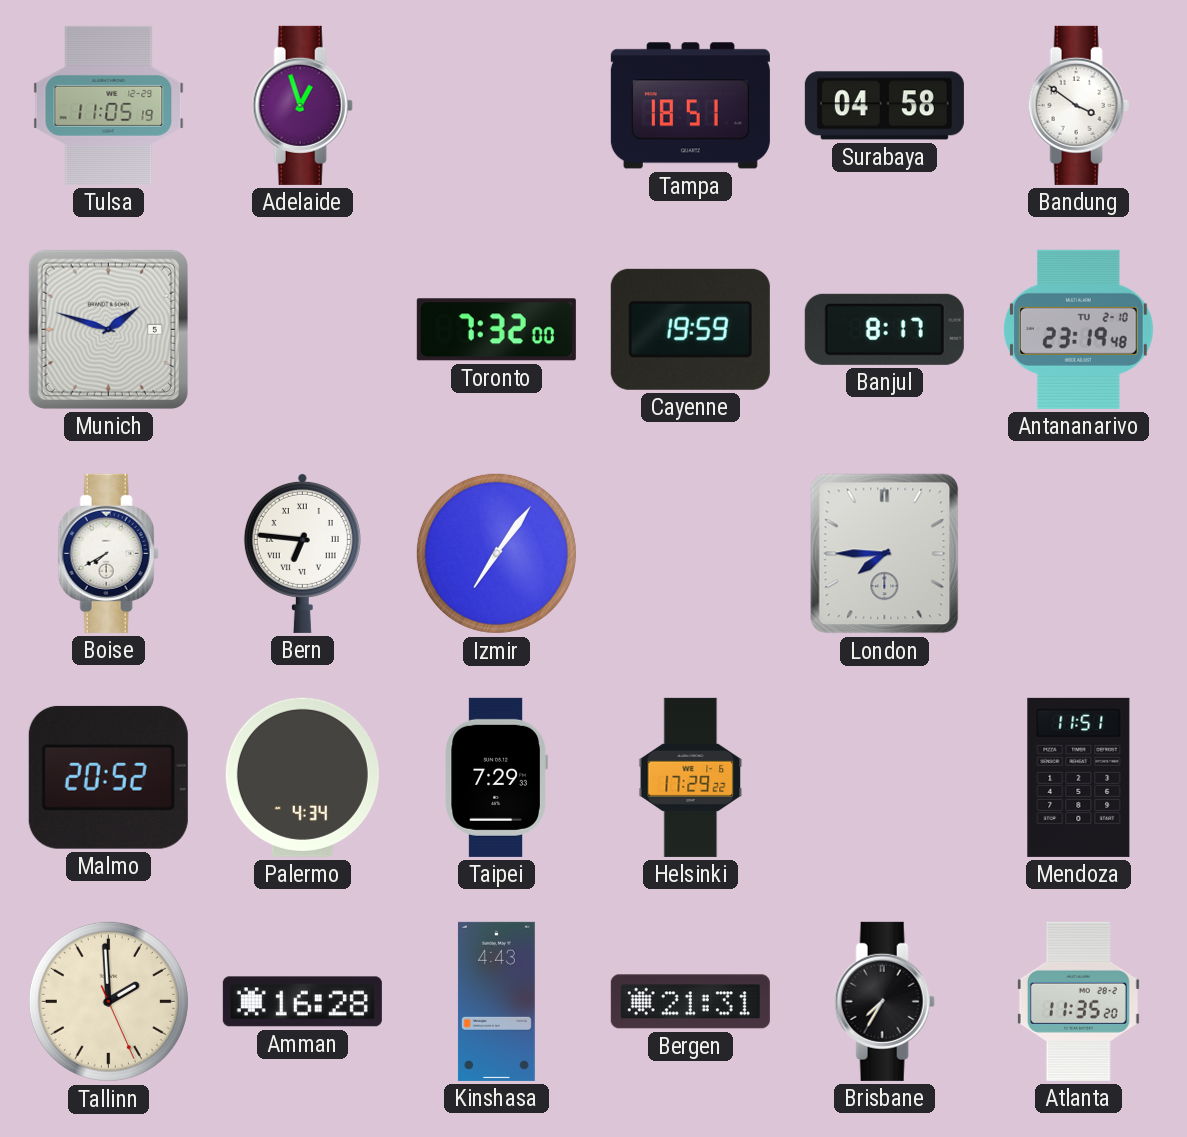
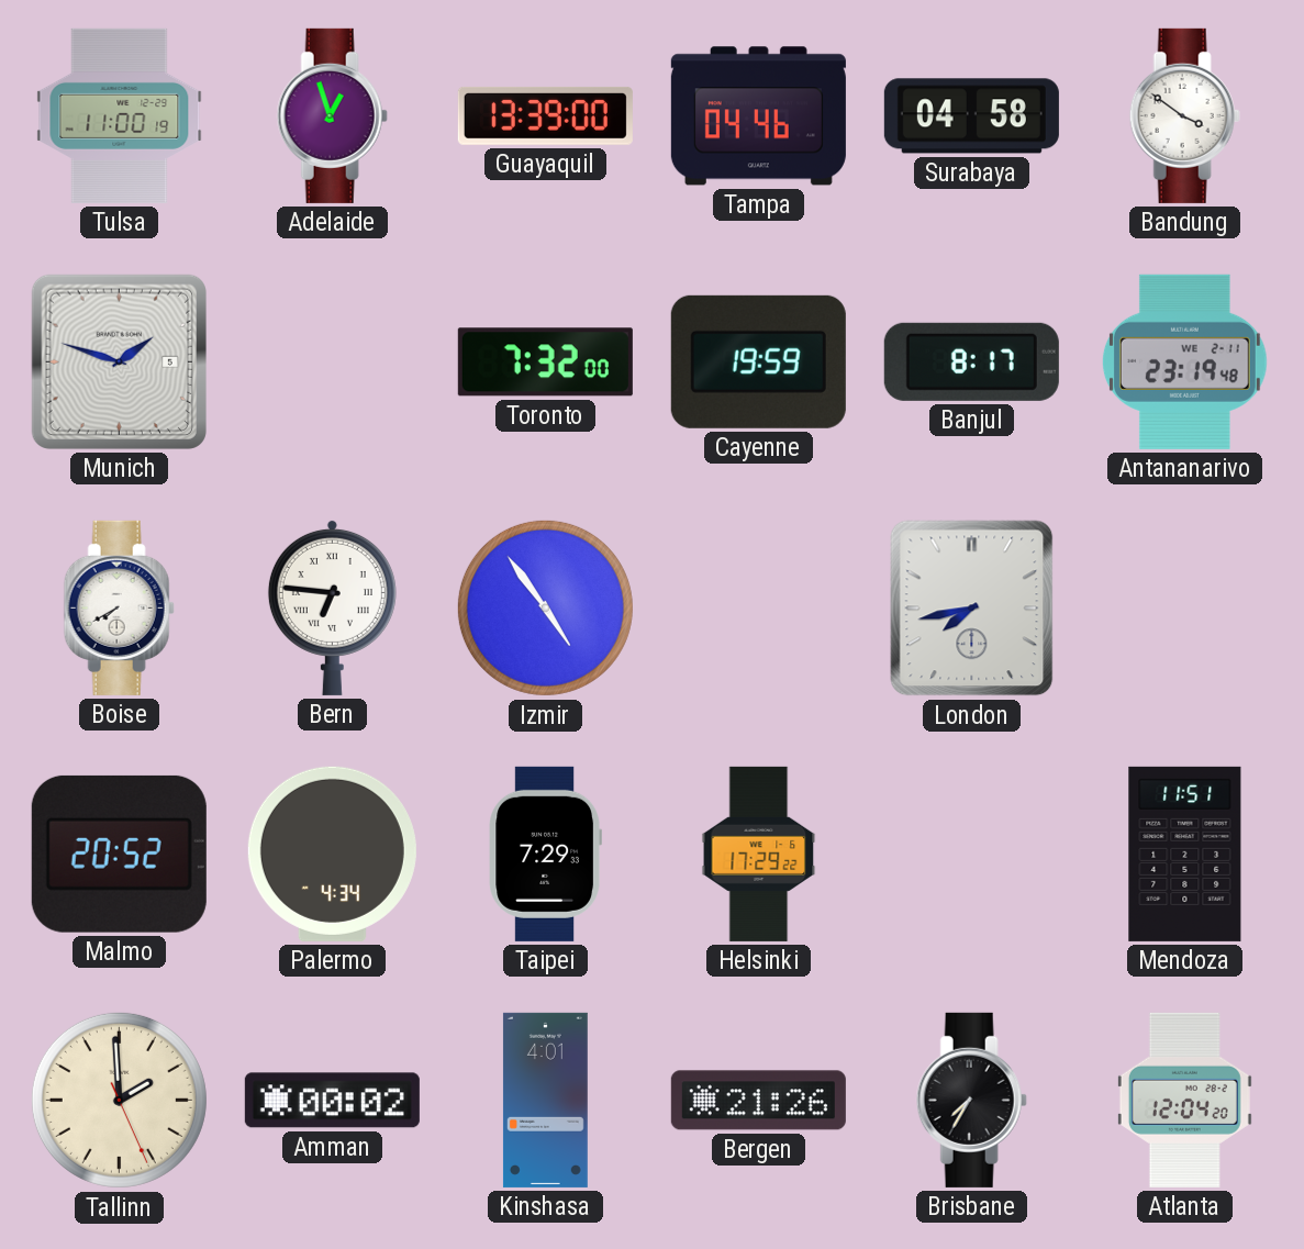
Tulsa: 11:05 -> 11:00 (120, 115)
Guayaquil: none -> 13:39 (545, 115)
Tampa: 18:51 -> 04:46 (758, 116)
Antananarivo date: TU 2-10 -> WE 2-11 (1184, 361)
Izmir: 7:06 -> 4:54 (545, 607)
London: 7:45 -> 7:43 (972, 609)
Amman: 16:28 -> 00:02 (332, 1101)
Kinshasa: 4:43 -> 4:01 (545, 1100)
Bergen: 21:31 -> 21:26 (758, 1101)
Atlanta: 11:35 -> 12:04 (1184, 1100)
